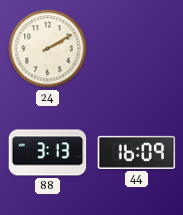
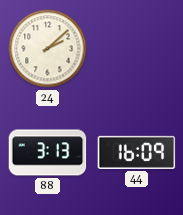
24: 2:10 -> 2:08 (48, 49)
